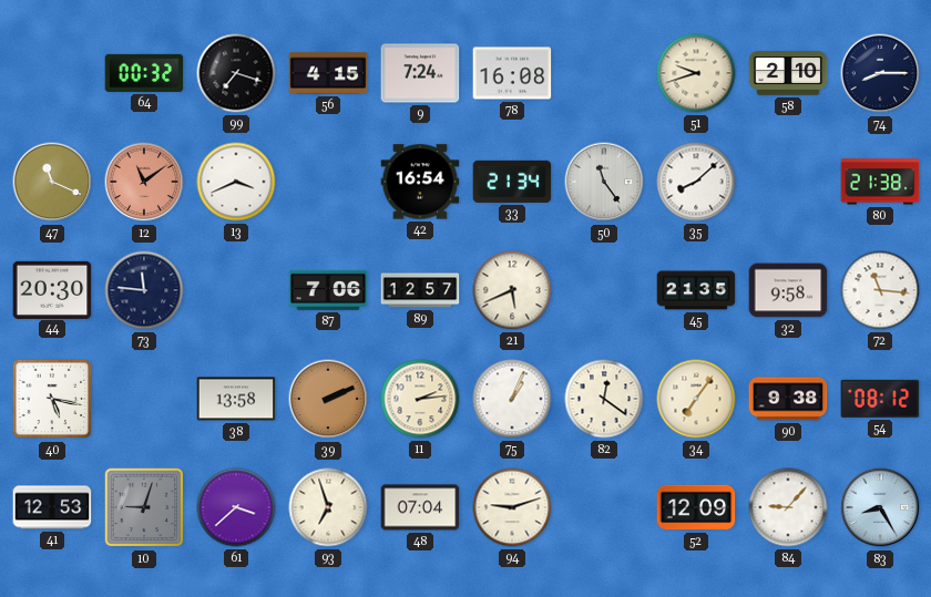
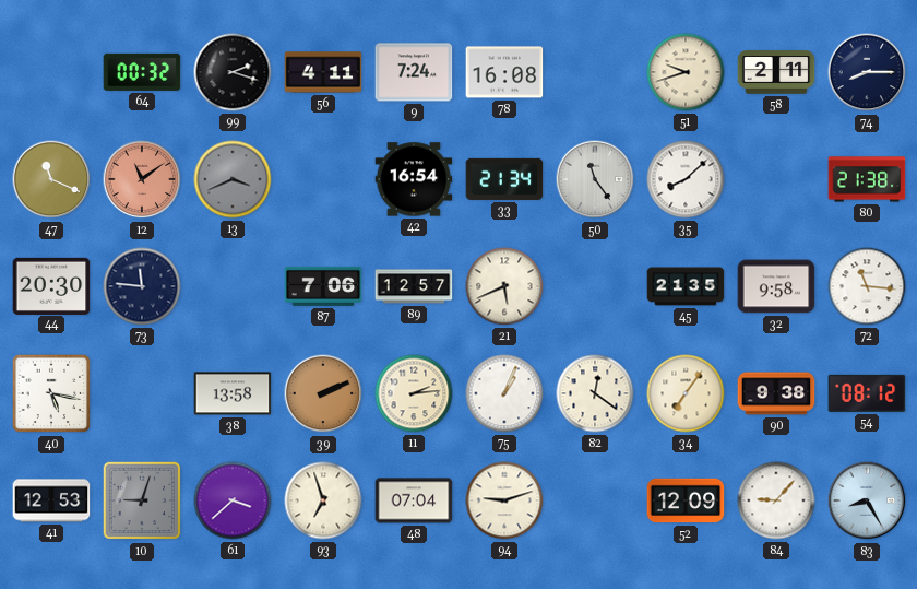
99: 7:18 -> 2:18 (233, 72)
56: 4:15 -> 4:11 (323, 72)
58: 2:10 -> 2:11 (776, 72)
13 dial: white -> grey (233, 179)
